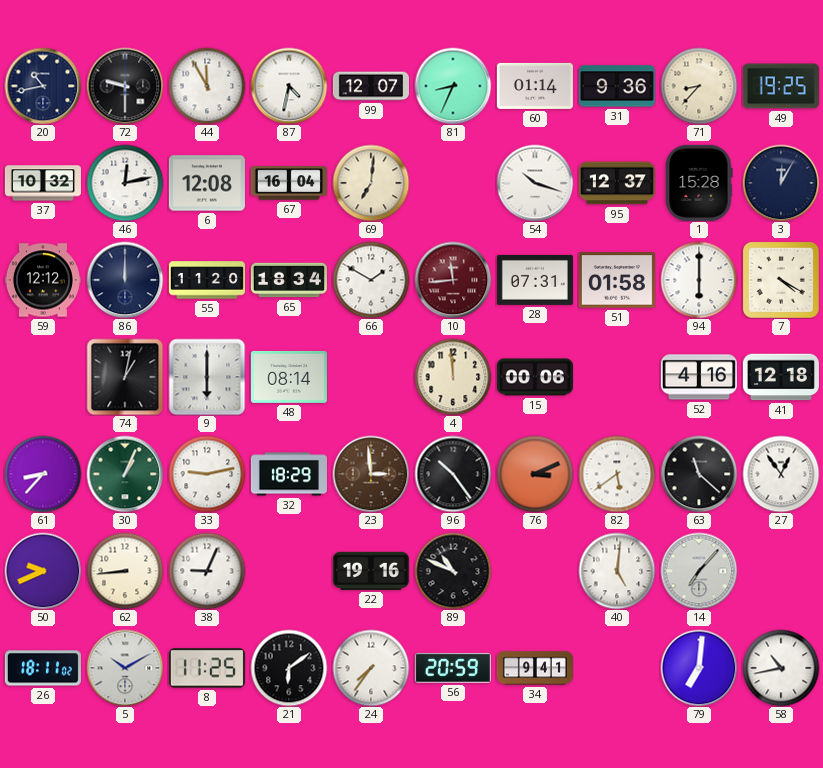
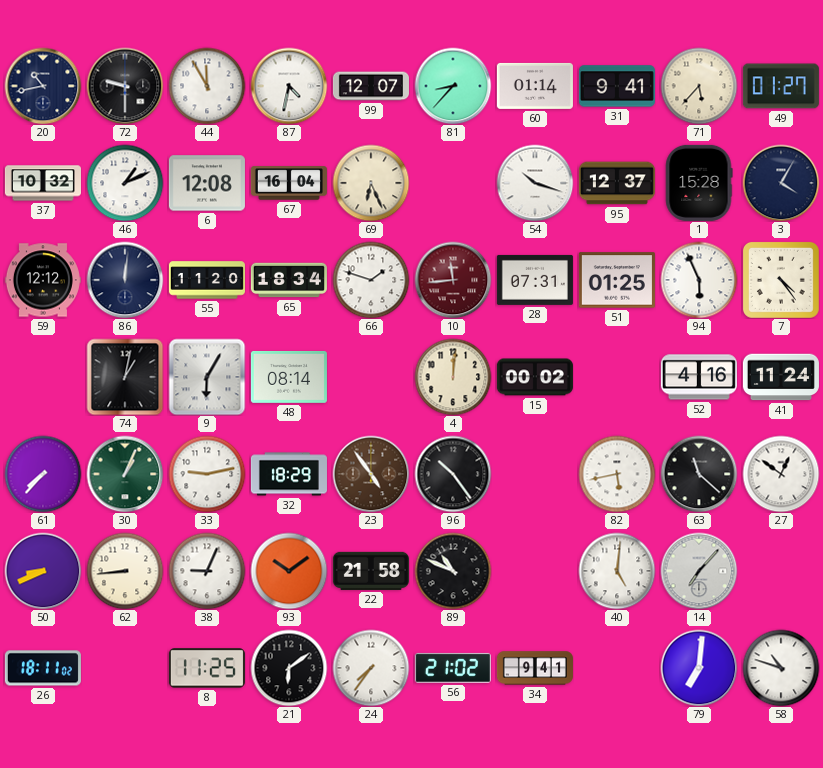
81: 8:34 -> 8:37 (453, 86)
31: 9:36 -> 9:41 (617, 86)
71: 8:37 -> 5:37 (699, 86)
49: 19:25 -> 01:27 (781, 86)
46: 12:13 -> 1:11 (125, 183)
69: 7:01 -> 6:26 (371, 183)
3: 12:05 -> 4:05 (781, 183)
86: 12:00 -> 12:01 (125, 280)
66: 1:50 -> 1:48 (371, 280)
51: 01:58 -> 01:25 (617, 280)
94: 6:00 -> 5:56 (699, 280)
7: 4:20 -> 4:24 (781, 280)
9: 6:00 -> 6:05 (207, 377)
4: 11:59 -> 12:01 (453, 377)
15: 00:06 -> 00:02 (535, 377)
41: 12:18 -> 11:24 (781, 377)
61: 8:37 -> 7:37 (43, 474)
23: 2:59 -> 4:54 (371, 474)
76: 3:11 -> none (535, 474)
82: 5:39 -> 5:43 (617, 474)
27: 12:54 -> 12:51 (781, 474)
50: 9:41 -> 8:41 (43, 571)
93: none -> 10:09 (289, 571)
22: 19:16 -> 21:58 (371, 571)
5: 10:10 -> none (125, 668)
56: 20:59 -> 21:02 (453, 668)
58: 10:43 -> 10:48 (781, 668)
